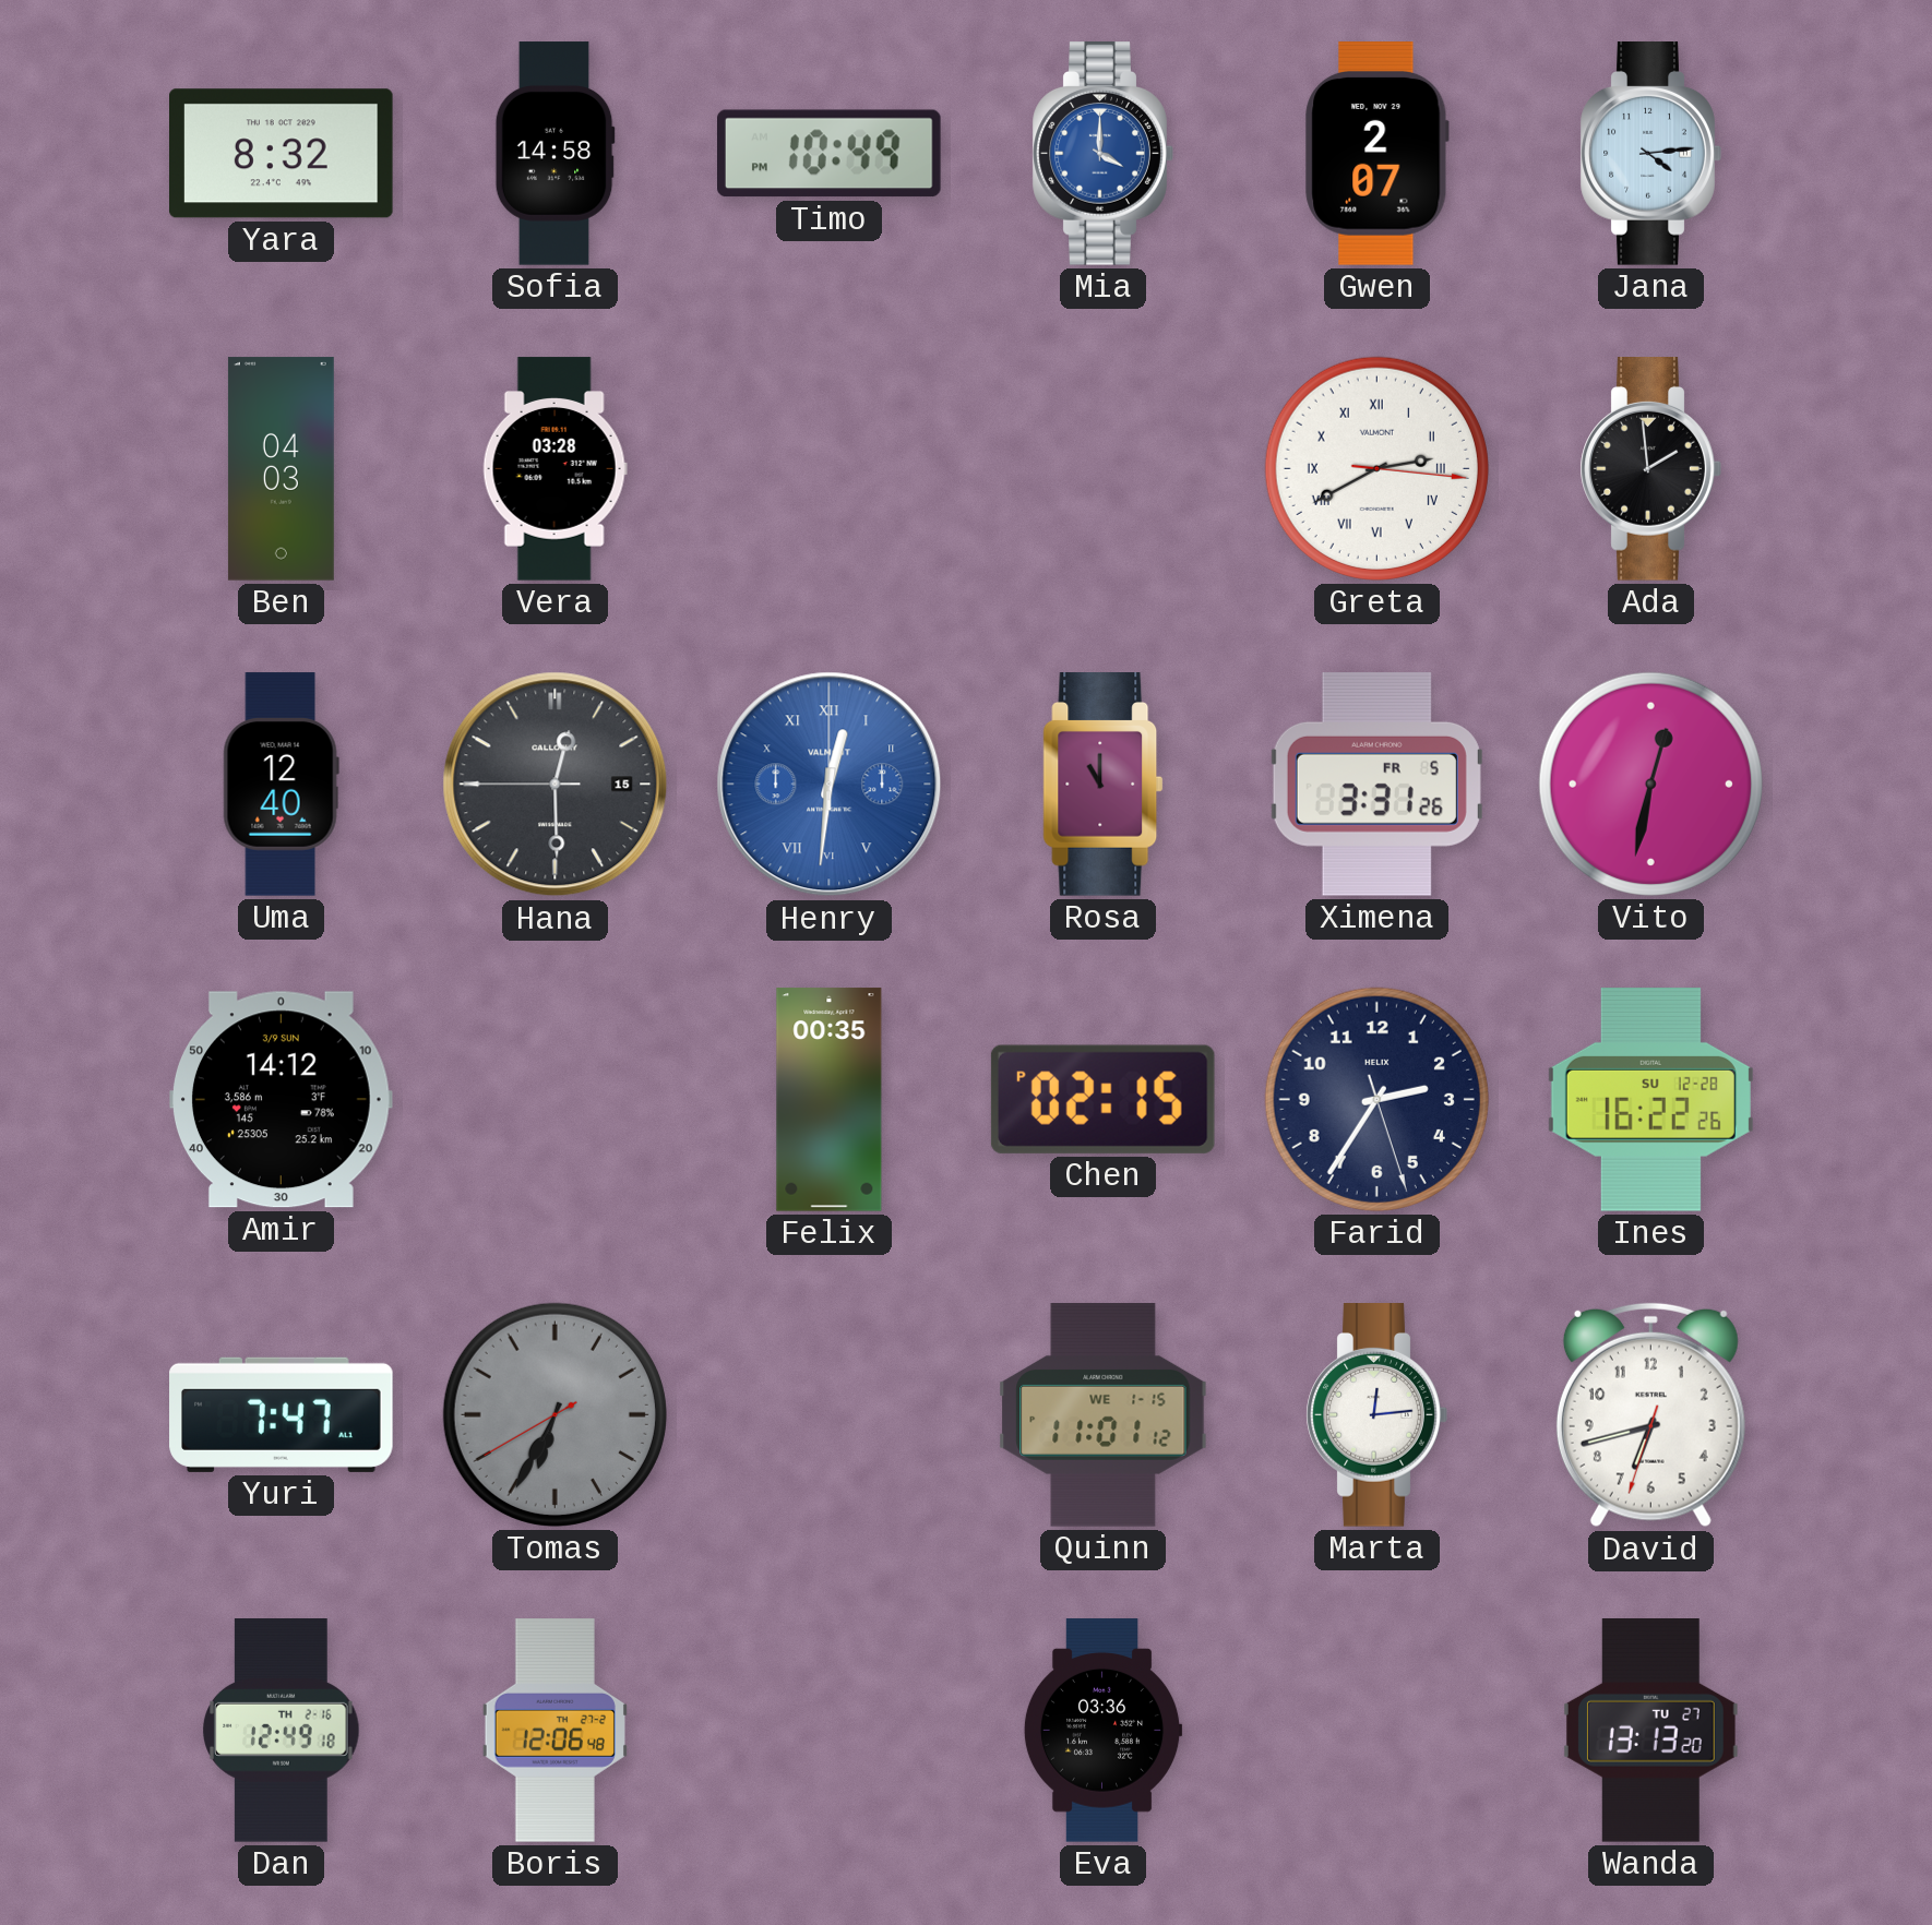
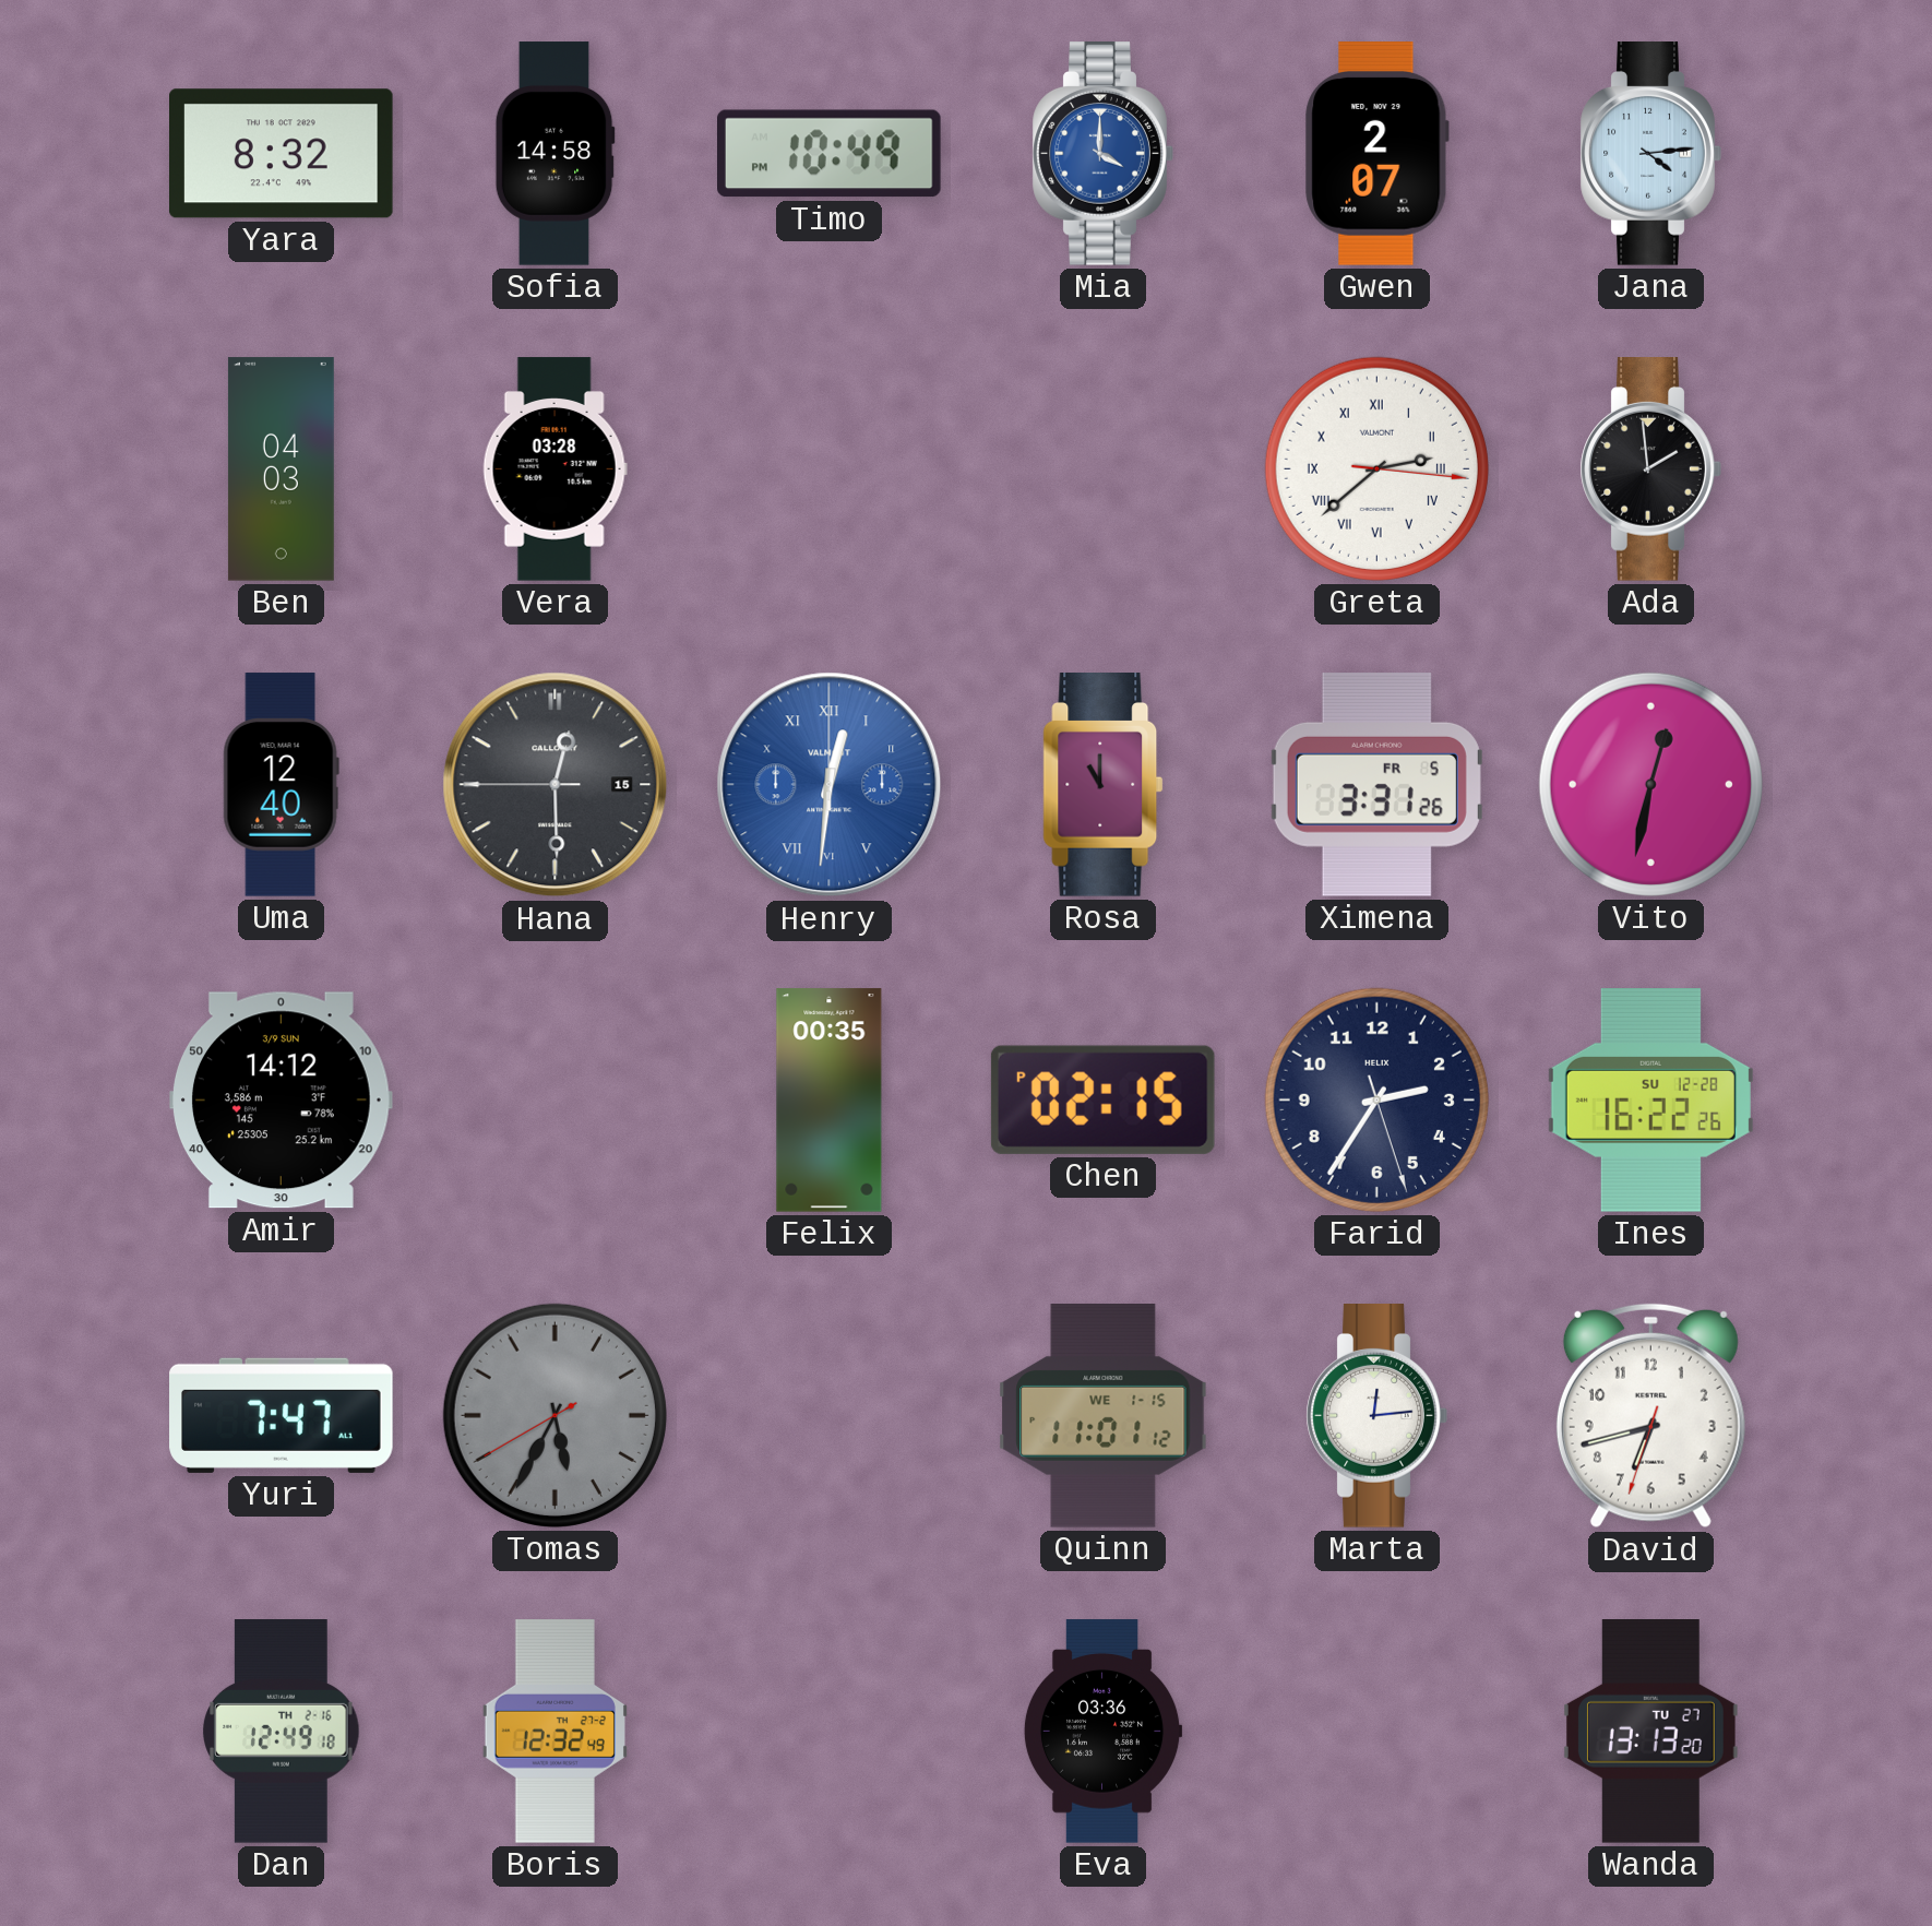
Greta: 2:40 -> 2:38 (1376, 468)
Tomas: 6:34 -> 5:34 (554, 1415)
Boris: 12:06 -> 12:32 (554, 1732)
